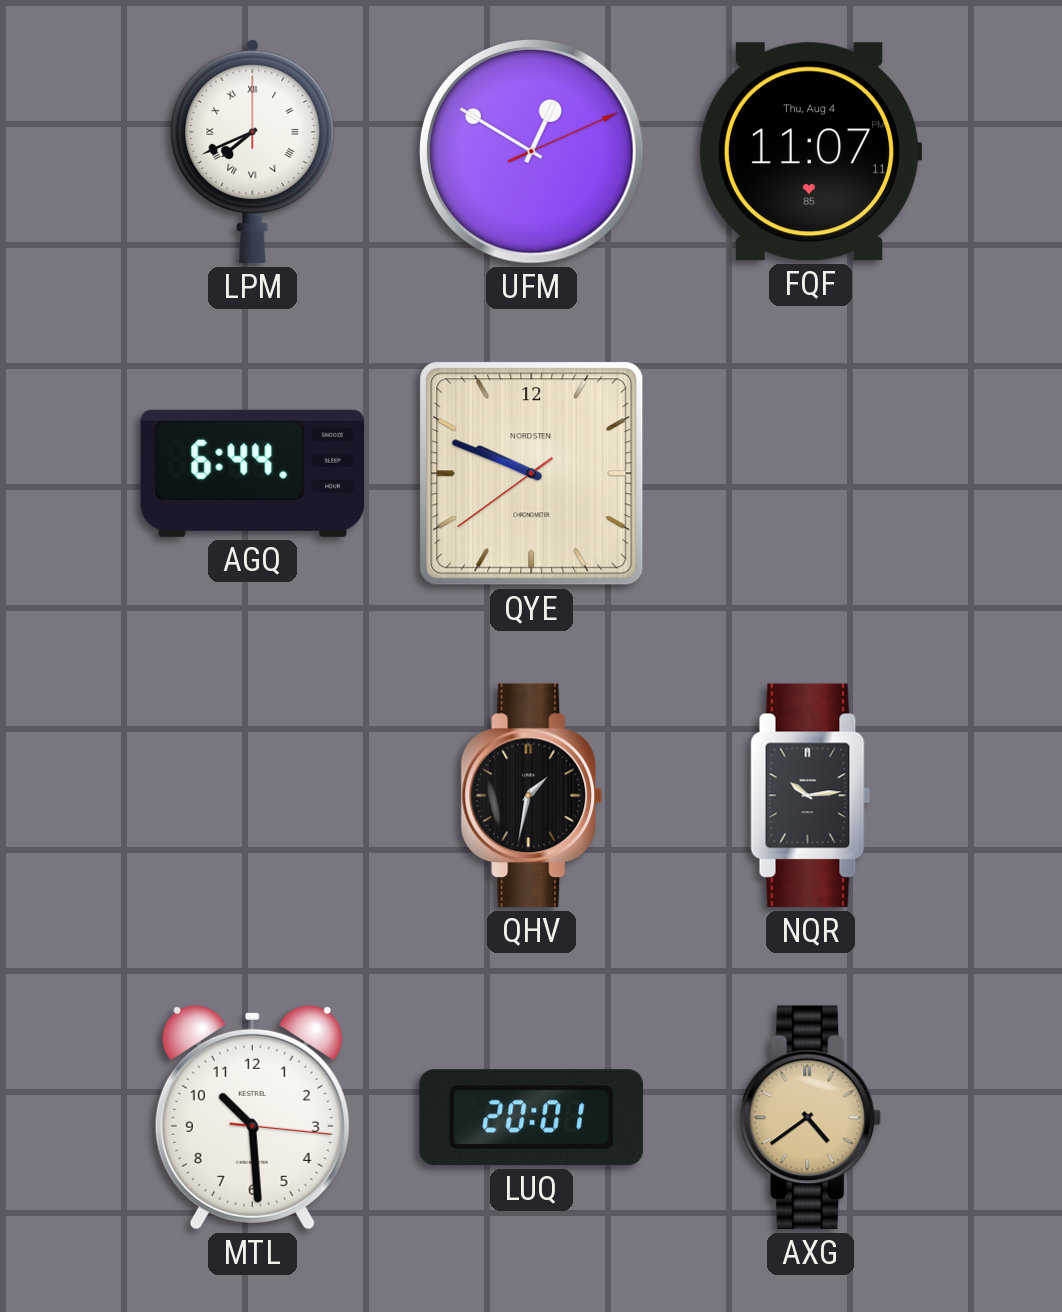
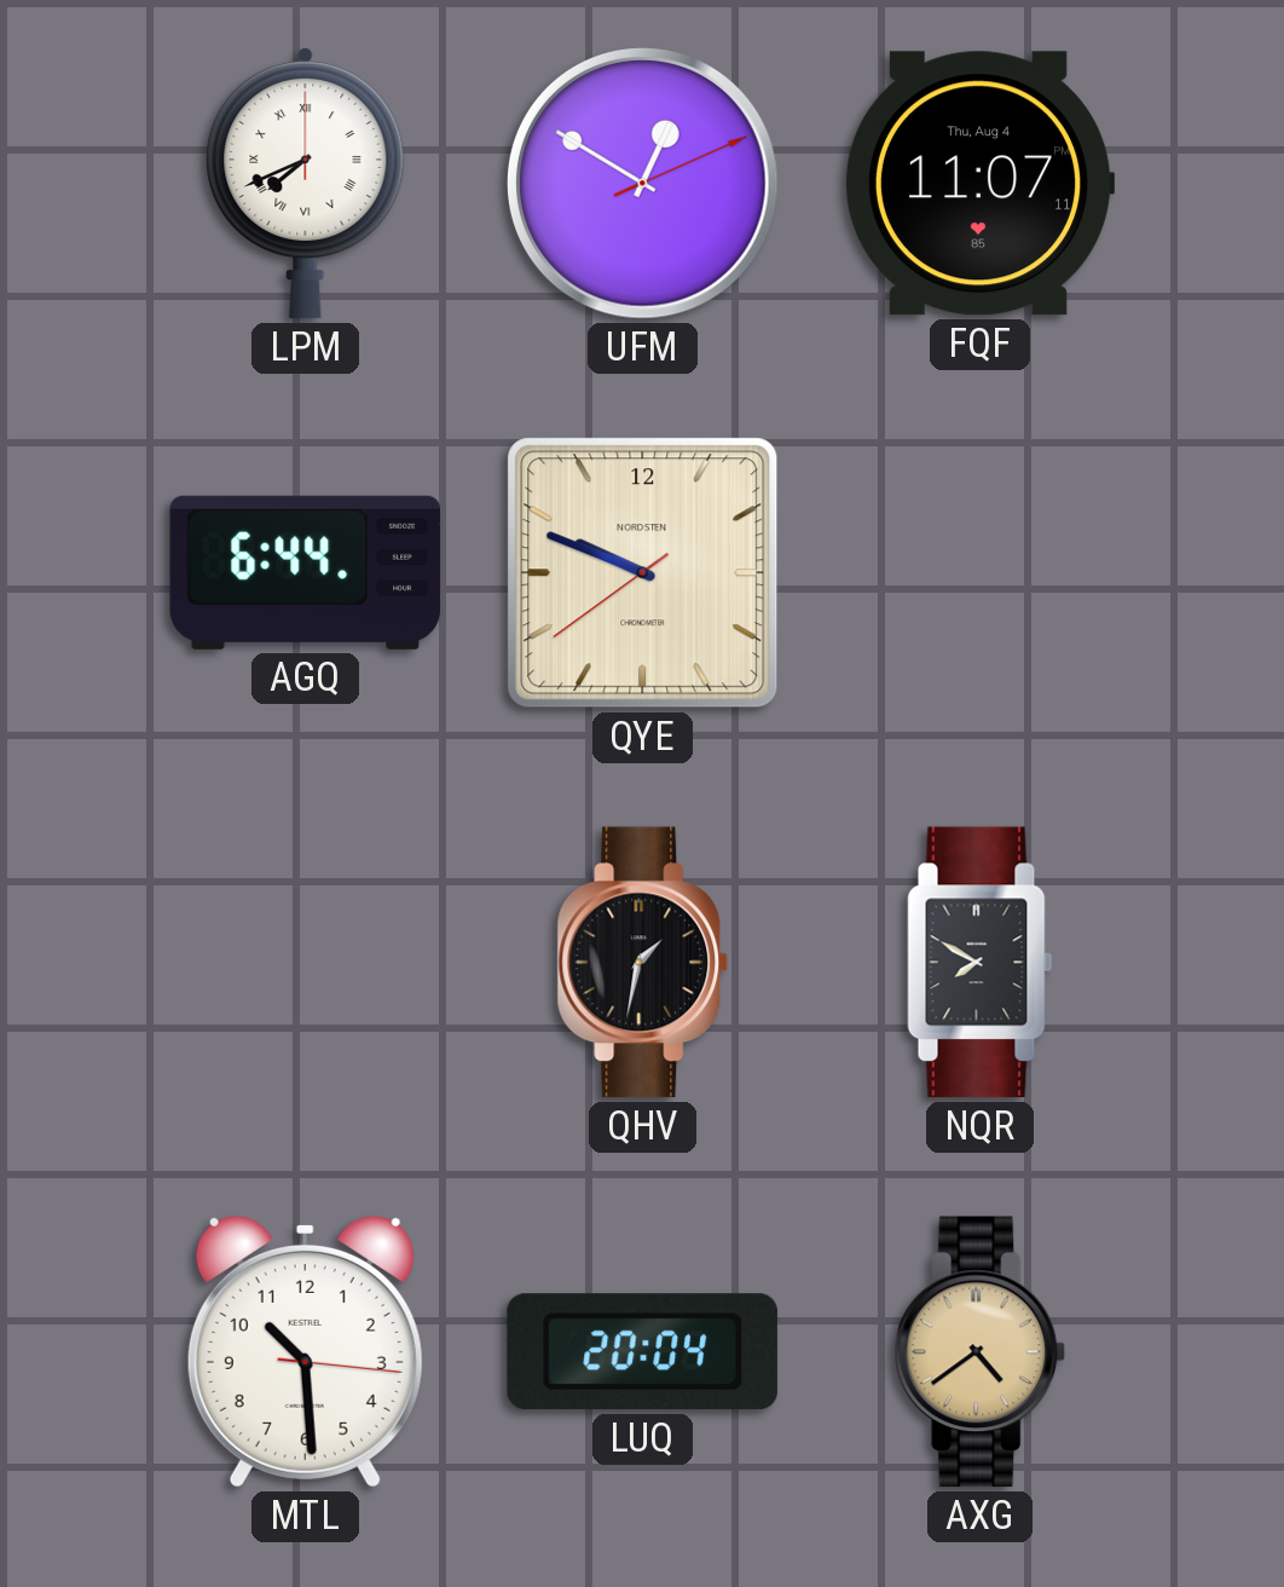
NQR: 10:14 -> 7:50 (981, 963)
LUQ: 20:01 -> 20:04 (642, 1352)
